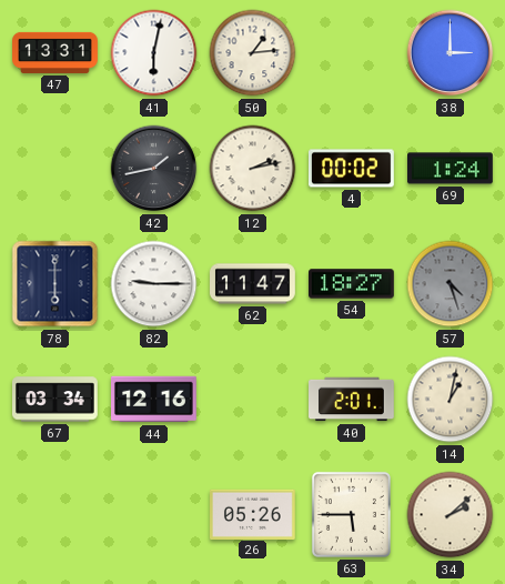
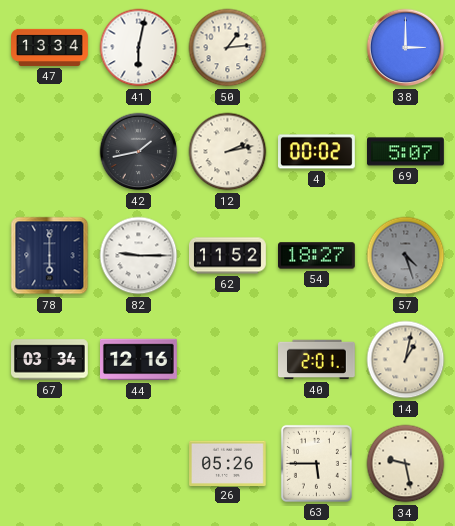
47: 13:31 -> 13:34 (50, 47)
69: 1:24 -> 5:07 (406, 152)
62: 11:47 -> 11:52 (228, 256)
34: 2:08 -> 9:28 (406, 464)
